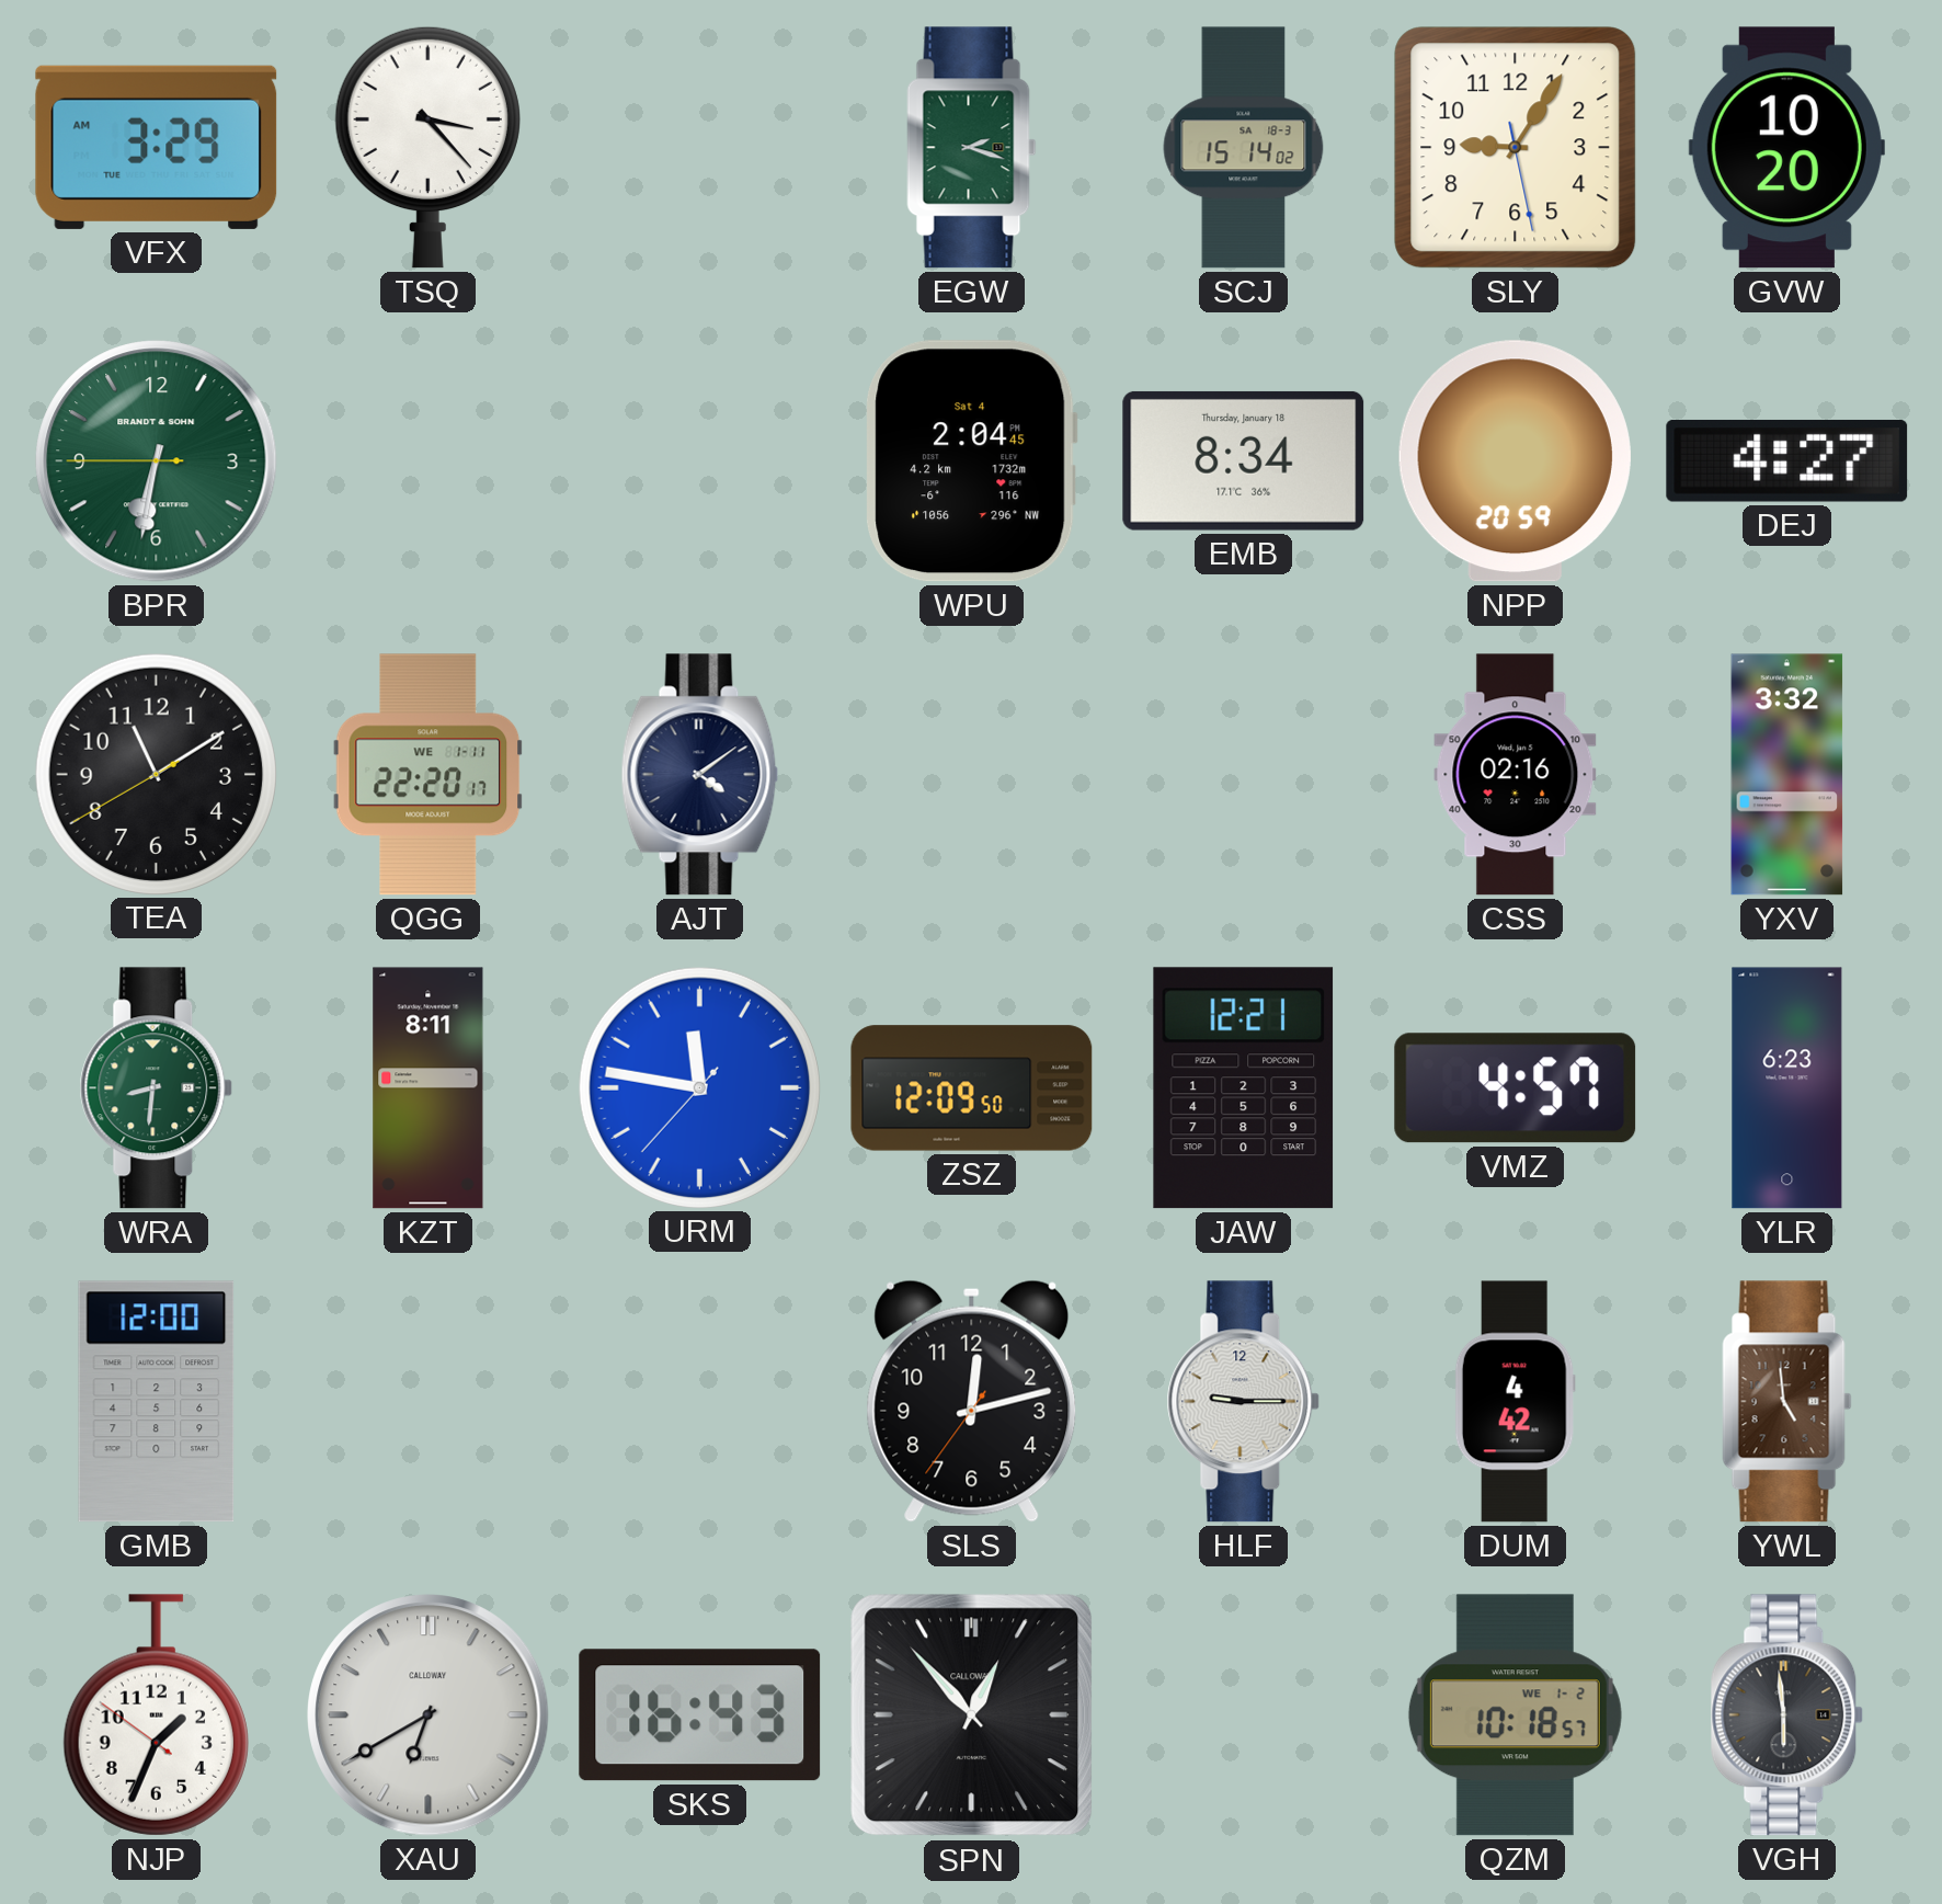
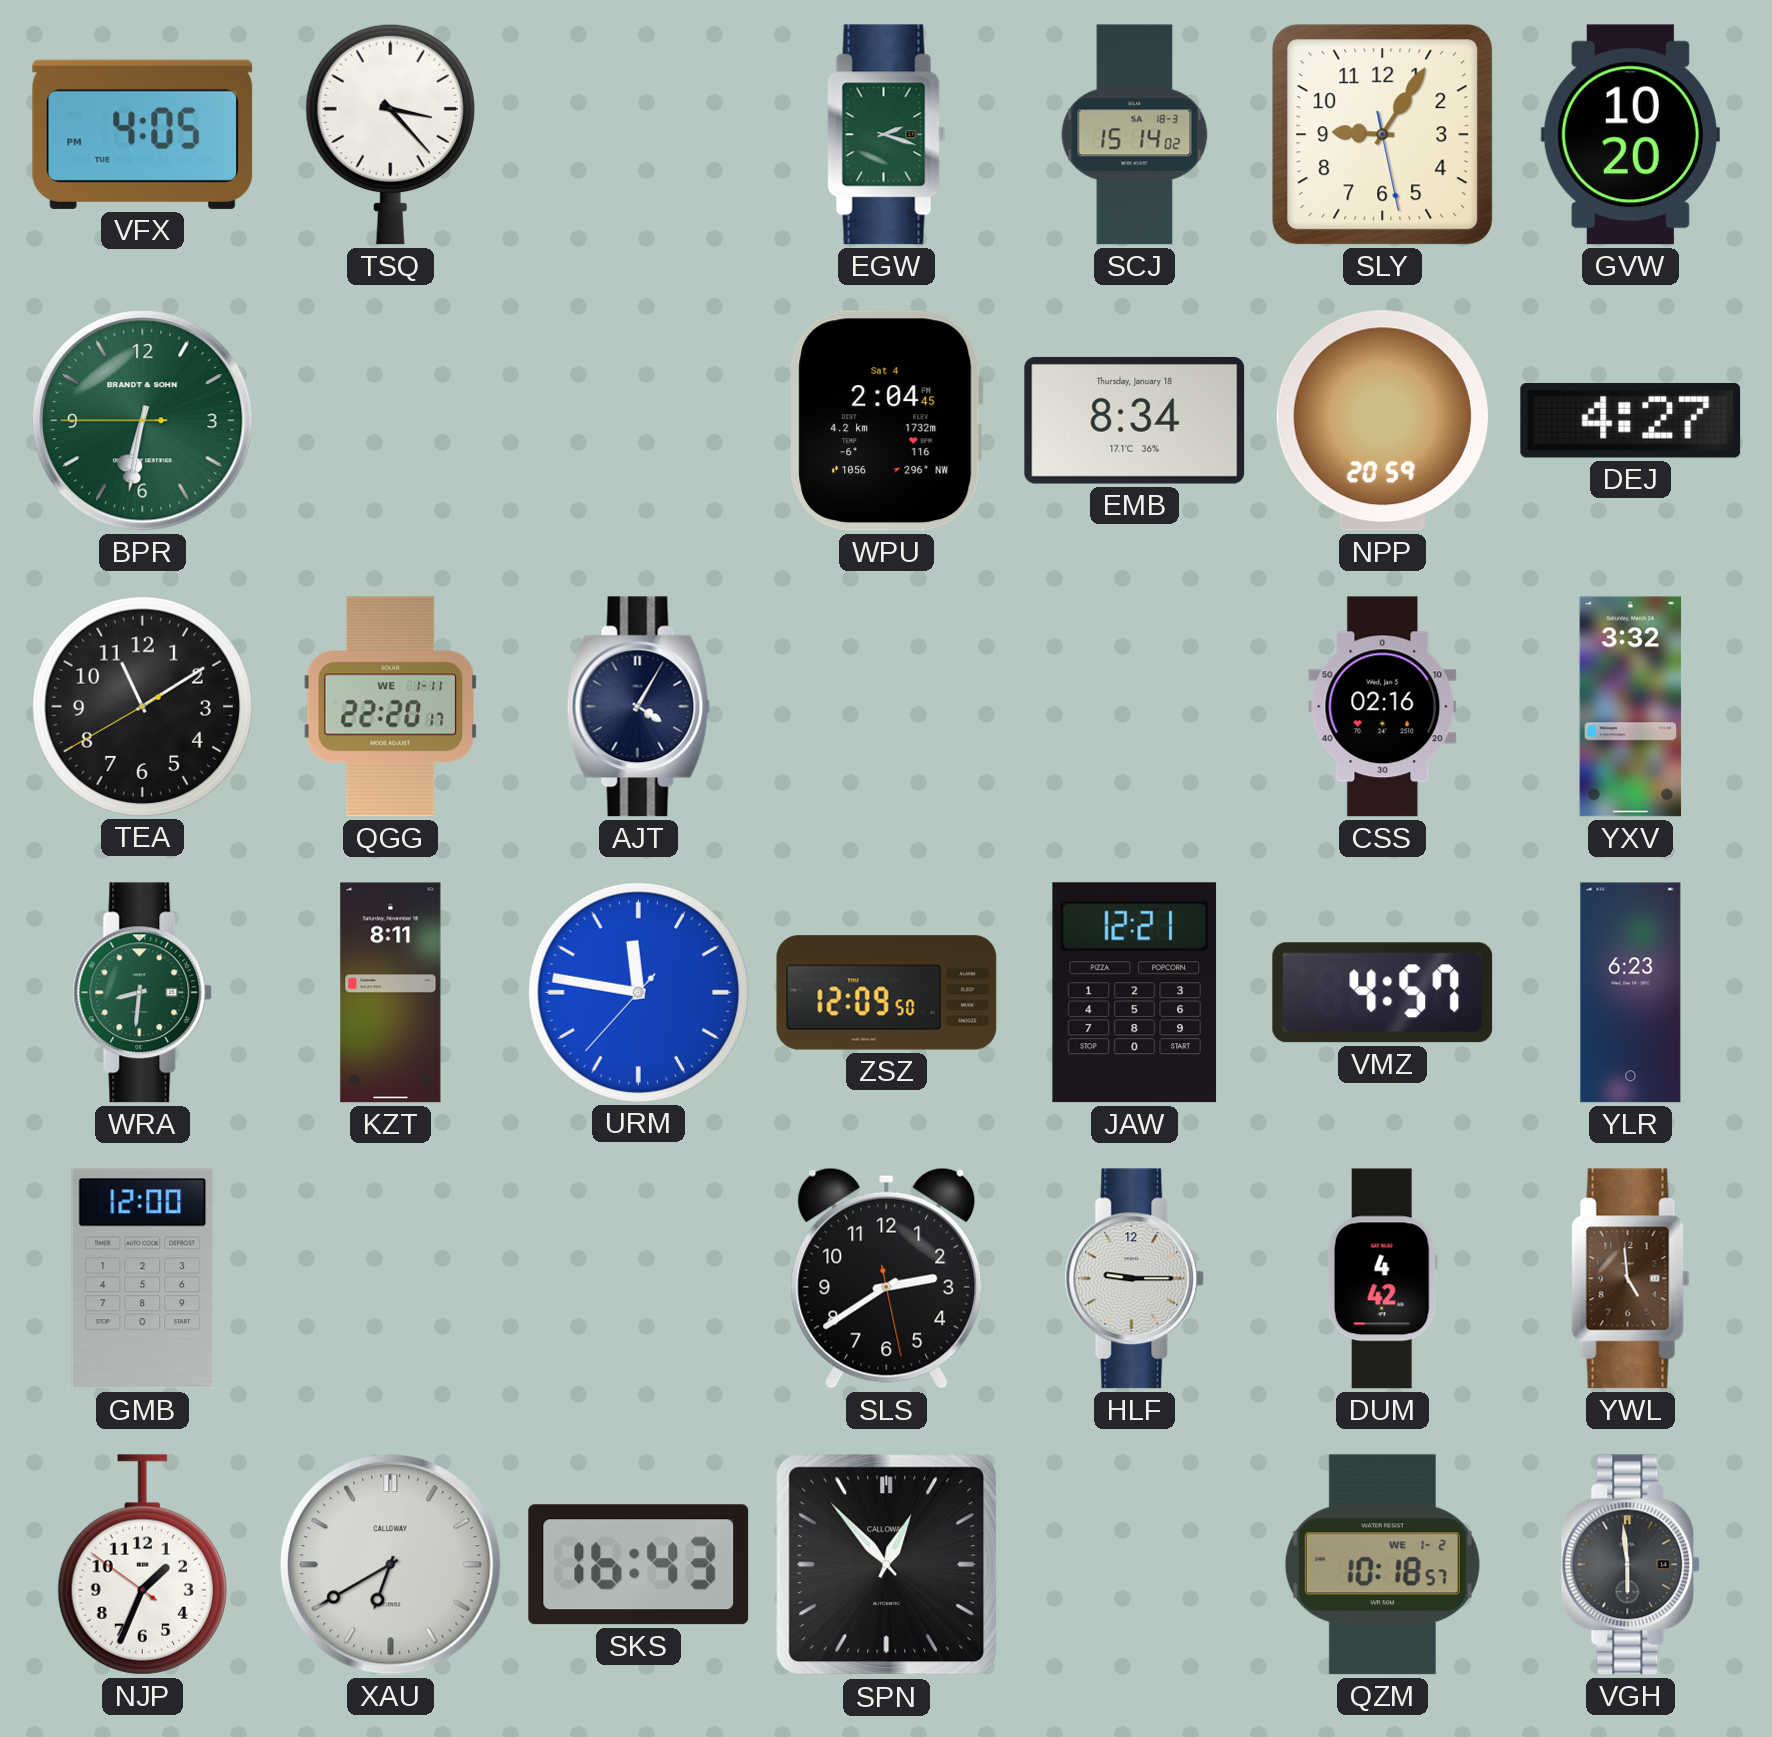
VFX: 3:29 -> 4:05 (143, 134)
AJT: 4:09 -> 4:05 (639, 707)
SLS: 12:12 -> 2:39 (887, 1278)
